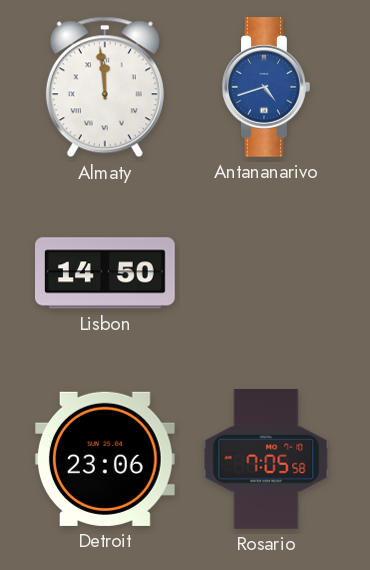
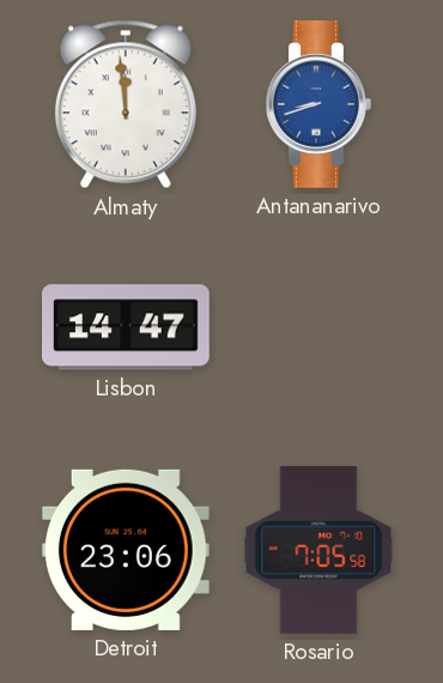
Antananarivo: 4:42 -> 8:42 (318, 105)
Lisbon: 14:50 -> 14:47 (127, 327)
